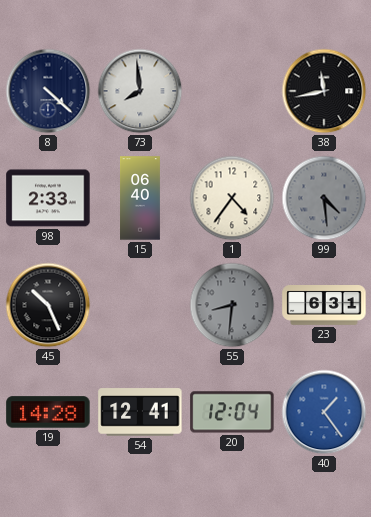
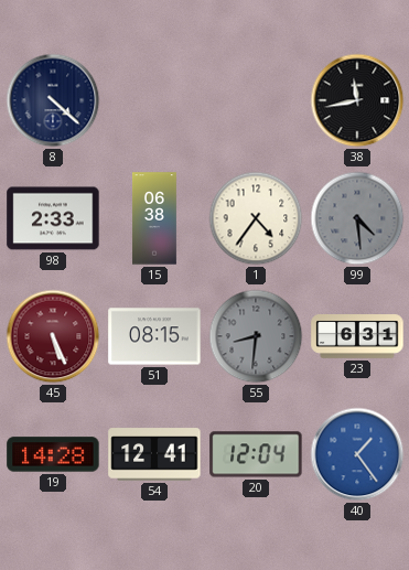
73: 7:59 -> none (140, 91)
15: 06:40 -> 06:38 (155, 218)
45: 10:26 -> 5:26 (53, 336)
45 dial: black -> burgundy (53, 336)
51: none -> 08:15 (154, 336)
